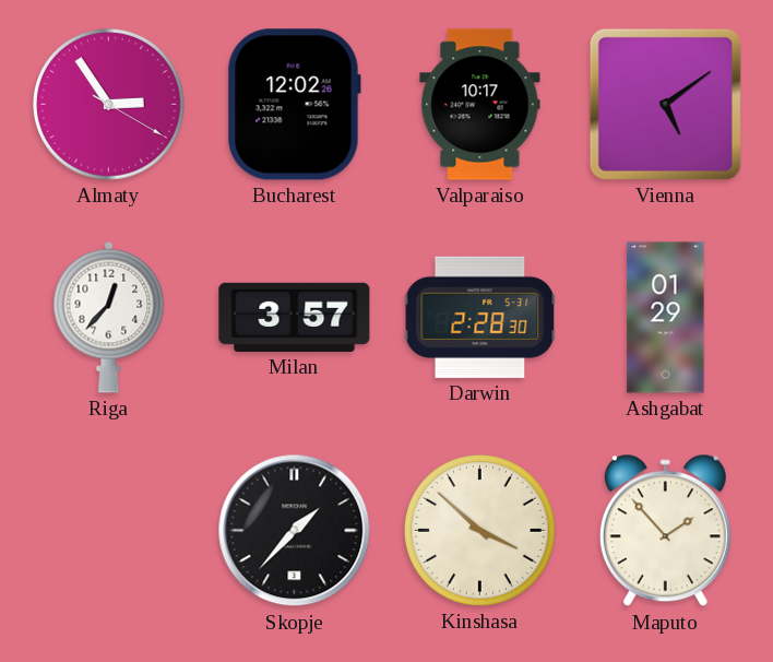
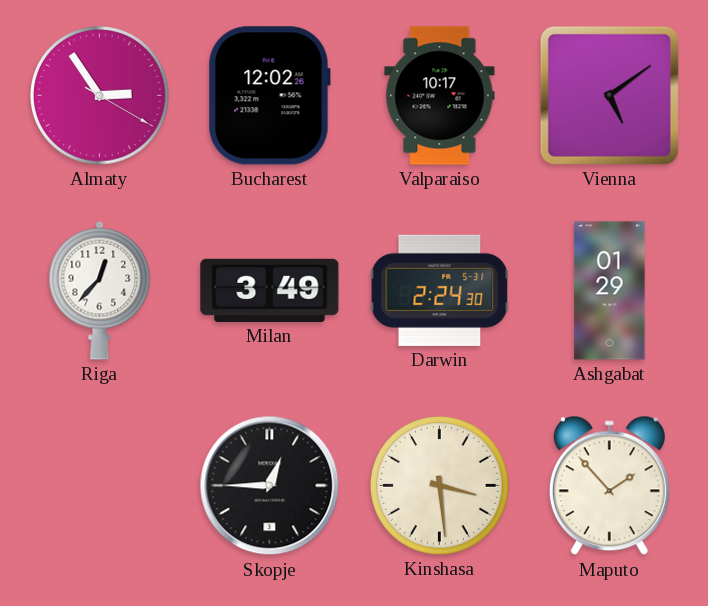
Milan: 3:57 -> 3:49 (270, 290)
Darwin: 2:28 -> 2:24 (440, 290)
Skopje: 1:37 -> 12:45 (270, 486)
Kinshasa: 3:52 -> 3:29 (440, 486)
